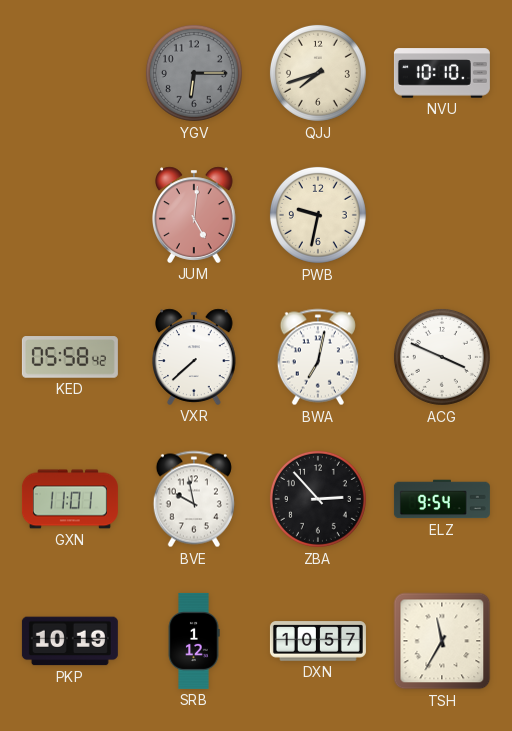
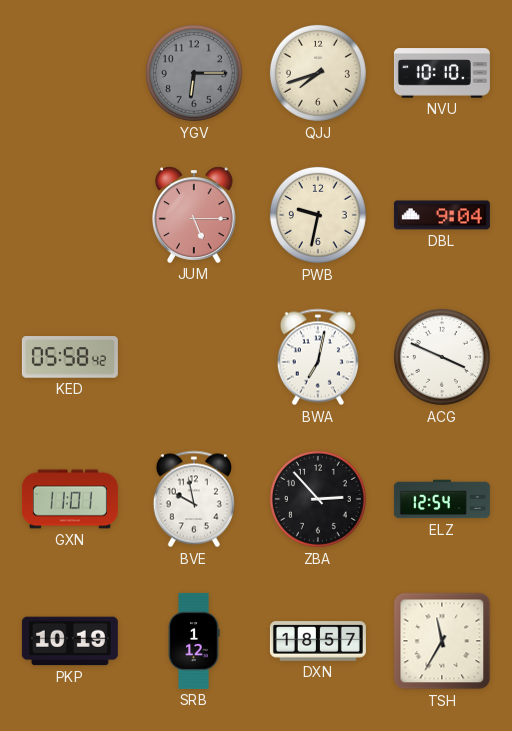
JUM: 5:01 -> 5:15 (195, 215)
DBL: none -> 9:04 (442, 215)
VXR: 7:38 -> none (195, 357)
ELZ: 9:54 -> 12:54 (442, 499)
DXN: 10:57 -> 18:57 (318, 641)
